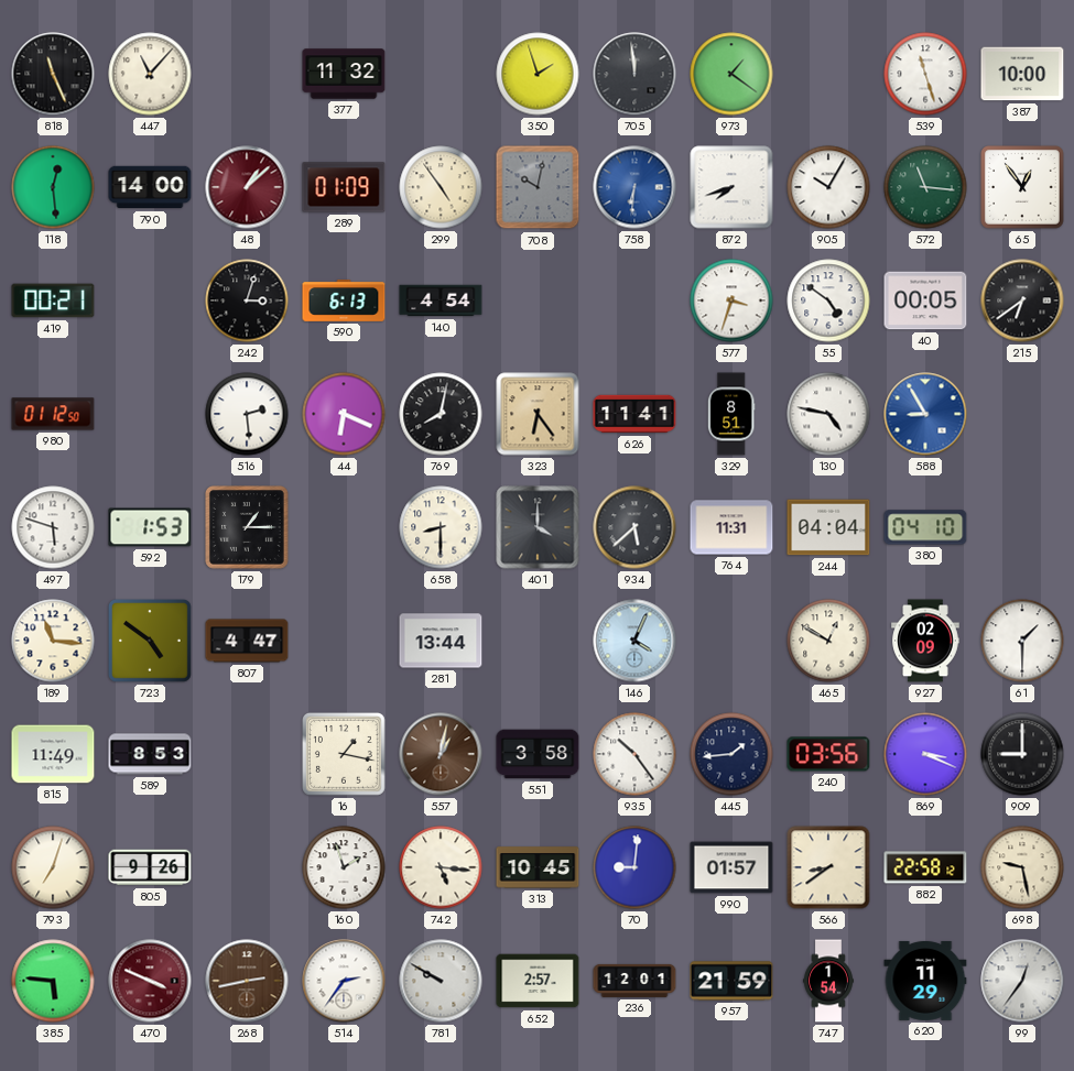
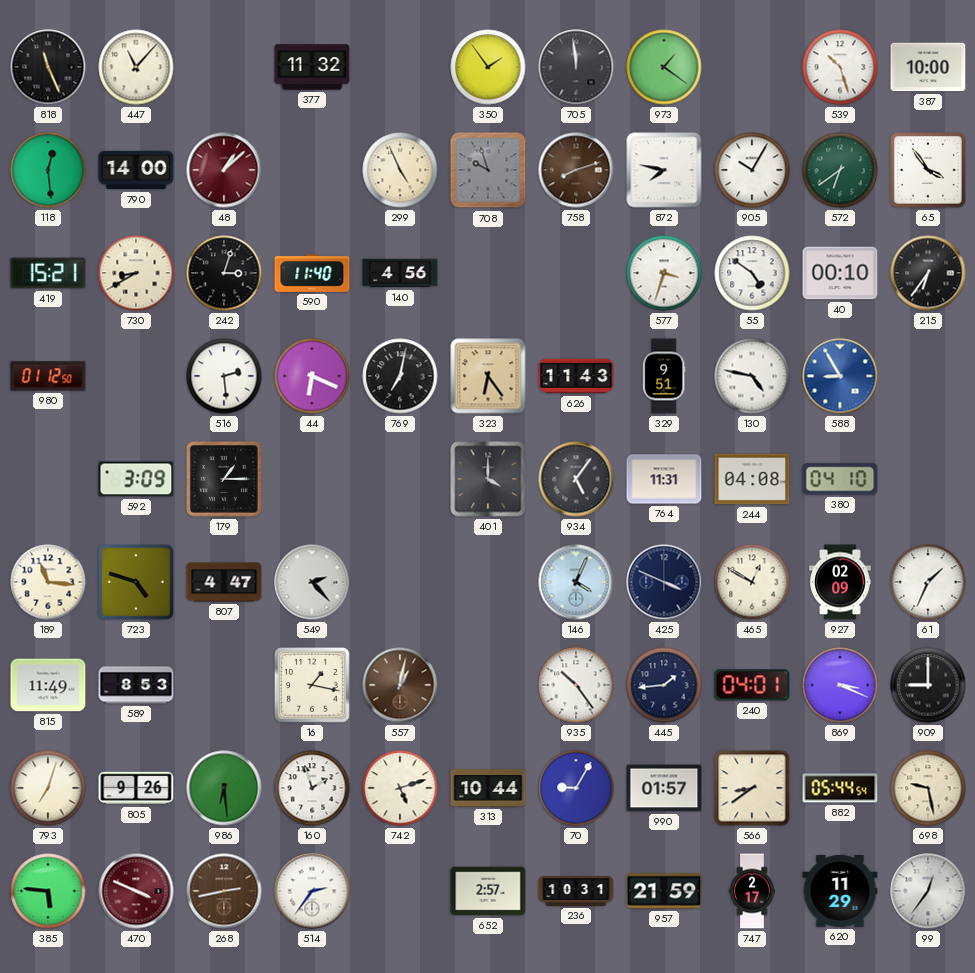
350: 1:57 -> 1:54 (488, 67)
539: 11:27 -> 10:27 (840, 67)
289: 01:09 -> none (344, 187)
299: 4:54 -> 4:56 (400, 170)
708: 10:02 -> 9:57 (488, 170)
758: 6:31 -> 8:12 (576, 170)
758 dial: blue -> brown (576, 170)
872: 7:42 -> 7:47 (664, 170)
572: 11:16 -> 6:39 (840, 170)
65: 12:54 -> 3:54 (929, 171)
419: 00:21 -> 15:21 (48, 273)
730: none -> 8:40 (136, 273)
590: 6:13 -> 11:40 (312, 273)
140: 4:54 -> 4:56 (400, 273)
40: 00:05 -> 00:10 (840, 273)
215: 6:39 -> 6:36 (928, 273)
769: 8:02 -> 7:02 (400, 376)
626: 11:41 -> 11:43 (576, 376)
329: 8:51 -> 9:51 (664, 376)
497: 5:48 -> none (53, 527)
592: 1:53 -> 3:09 (136, 479)
658: 8:30 -> none (441, 527)
934: 5:38 -> 5:06 (576, 479)
244: 04:04 -> 04:08 (752, 479)
723: 4:51 -> 4:48 (137, 583)
549: none -> 2:23 (312, 582)
281: 13:44 -> none (441, 641)
425: none -> 3:49 (664, 582)
61: 1:30 -> 1:34 (928, 582)
551: 3:58 -> none (538, 754)
240: 03:56 -> 04:01 (752, 685)
986: none -> 6:29 (224, 788)
742: 5:16 -> 5:12 (400, 788)
313: 10:45 -> 10:44 (488, 788)
70: 9:01 -> 9:05 (576, 788)
882: 22:58 -> 05:44 (840, 788)
781: 9:50 -> none (441, 981)
236: 12:01 -> 10:31 (576, 891)
747: 1:54 -> 2:17 (753, 891)
